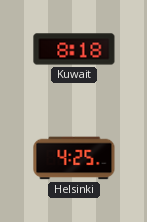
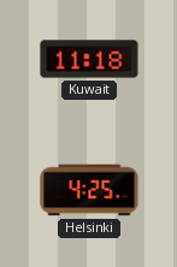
Kuwait: 8:18 -> 11:18 (89, 59)
